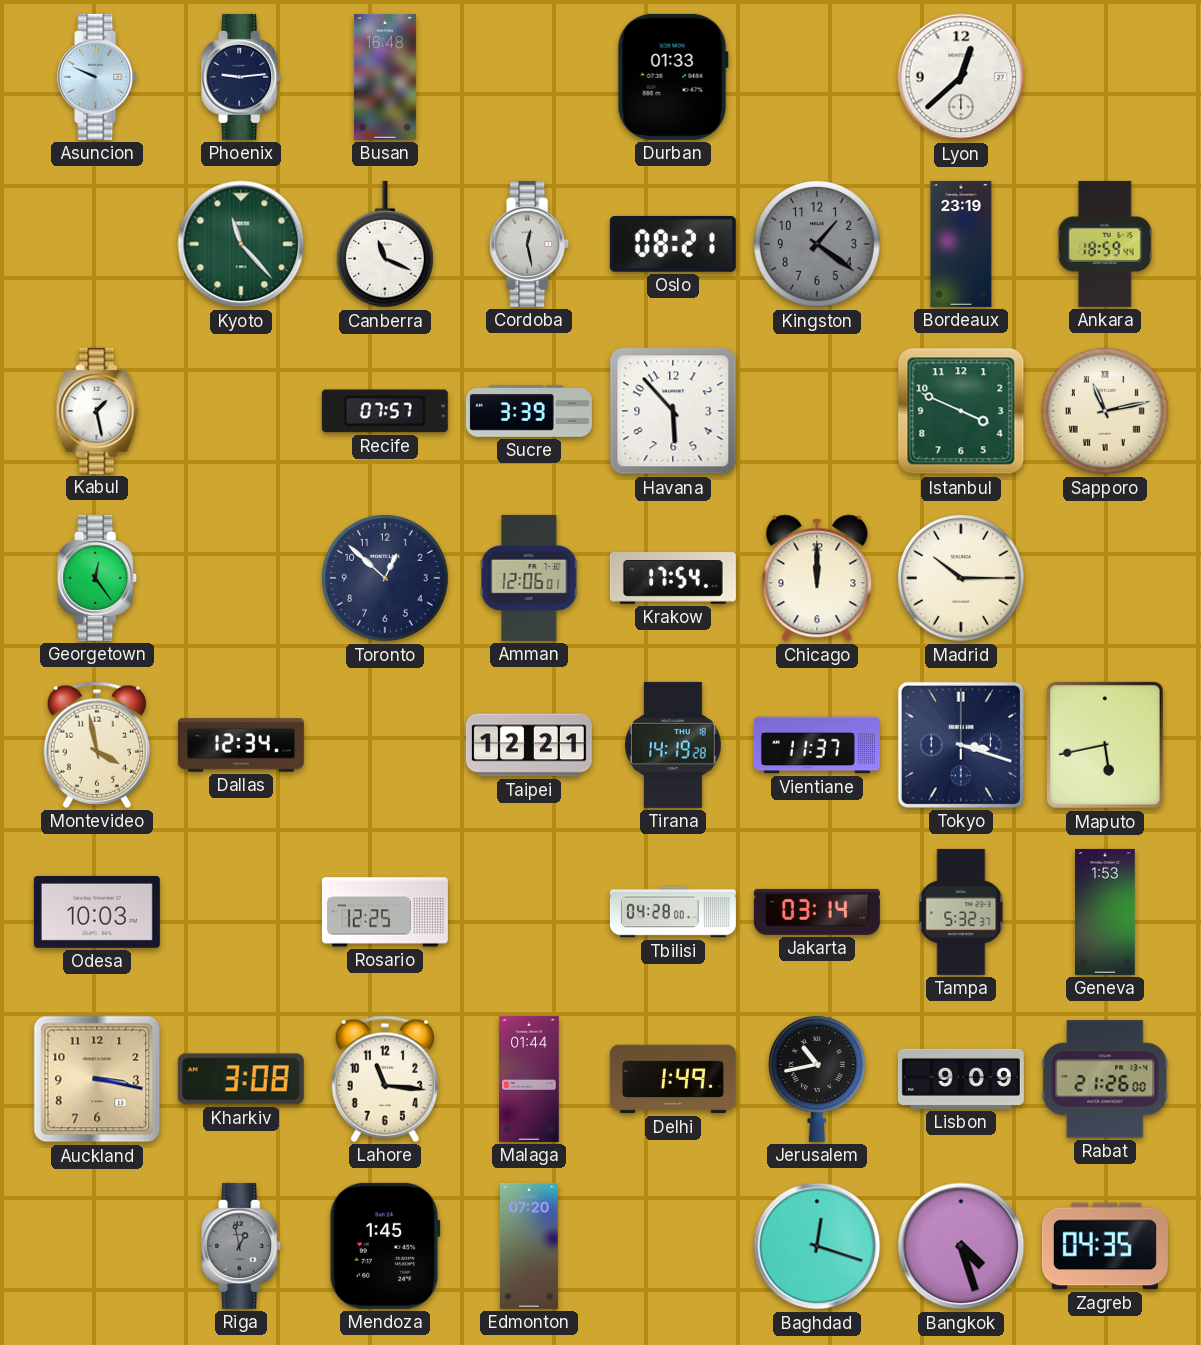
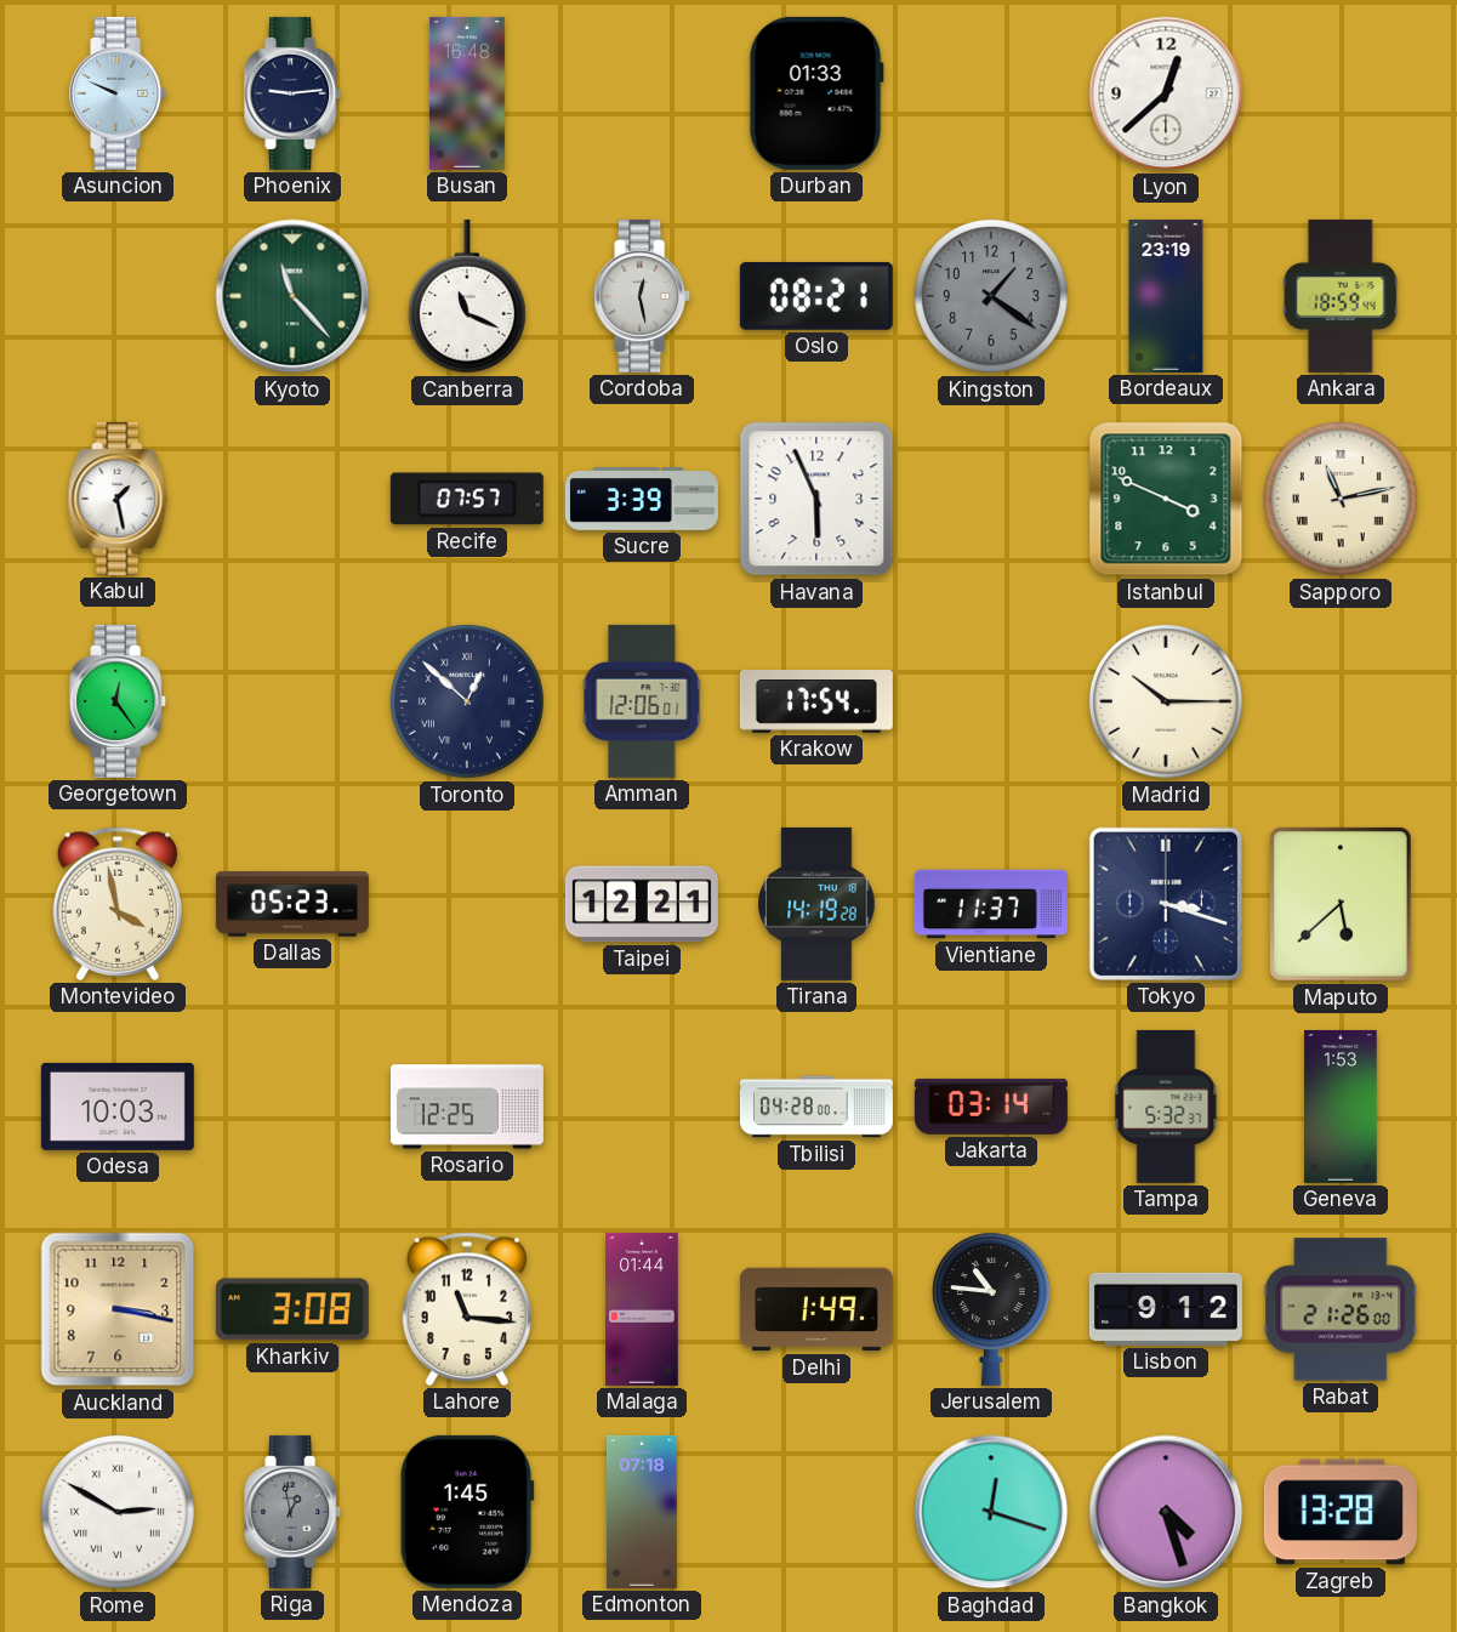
Havana: 5:53 -> 5:56 (816, 499)
Toronto numerals: Arabic -> Roman (467, 701)
Chicago: 12:00 -> none (817, 578)
Dallas: 12:34 -> 05:23 (292, 904)
Maputo: 5:43 -> 5:38 (1342, 905)
Jerusalem: 10:43 -> 10:46 (991, 1309)
Lisbon: 9:09 -> 9:12 (1166, 1309)
Rome: none -> 2:50 (118, 1512)
Edmonton: 07:20 -> 07:18 (642, 1512)
Zagreb: 04:35 -> 13:28 (1341, 1512)
